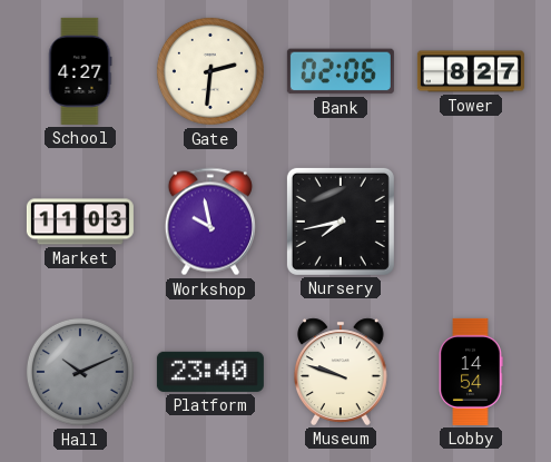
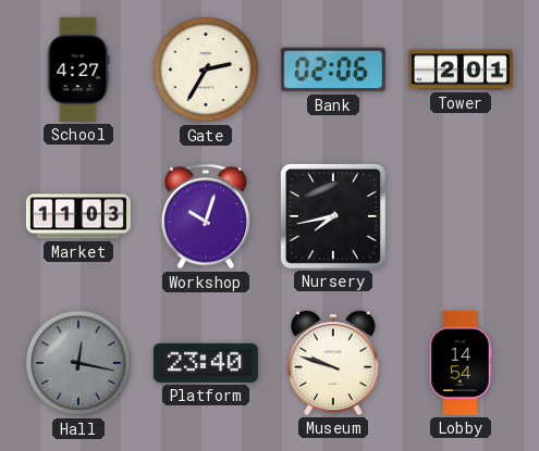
Gate: 2:31 -> 2:35 (206, 70)
Tower: 8:27 -> 2:01 (461, 70)
Workshop: 9:58 -> 10:03 (206, 216)
Hall: 10:11 -> 12:17 (78, 363)
